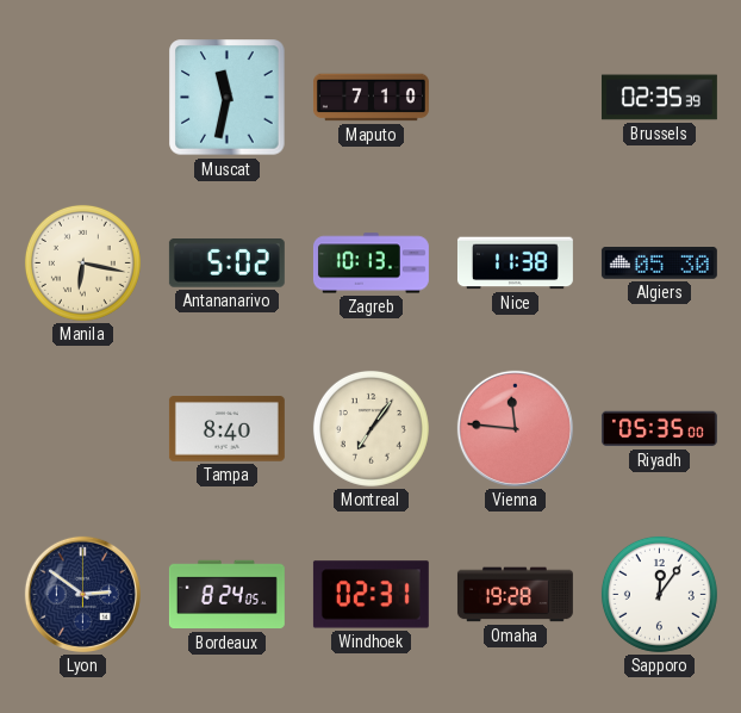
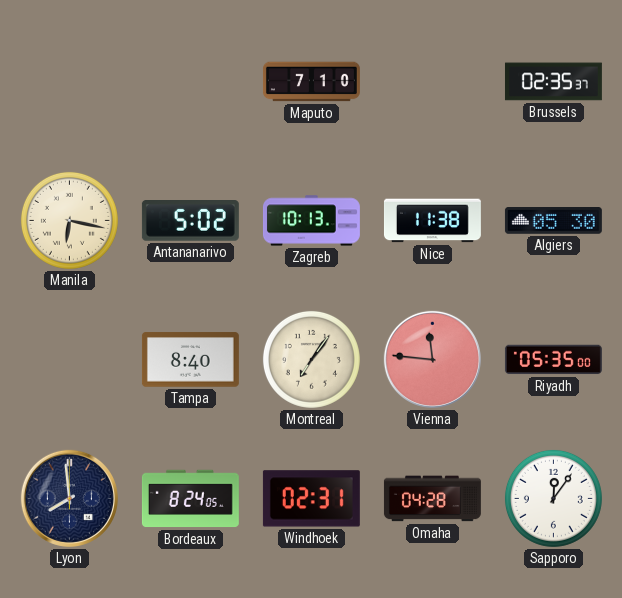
Muscat: 11:32 -> none (228, 98)
Brussels: 02:35:39 -> 02:35:37 (553, 82)
Lyon: 2:51 -> 7:59 (69, 498)
Omaha: 19:28 -> 04:28 (432, 499)
